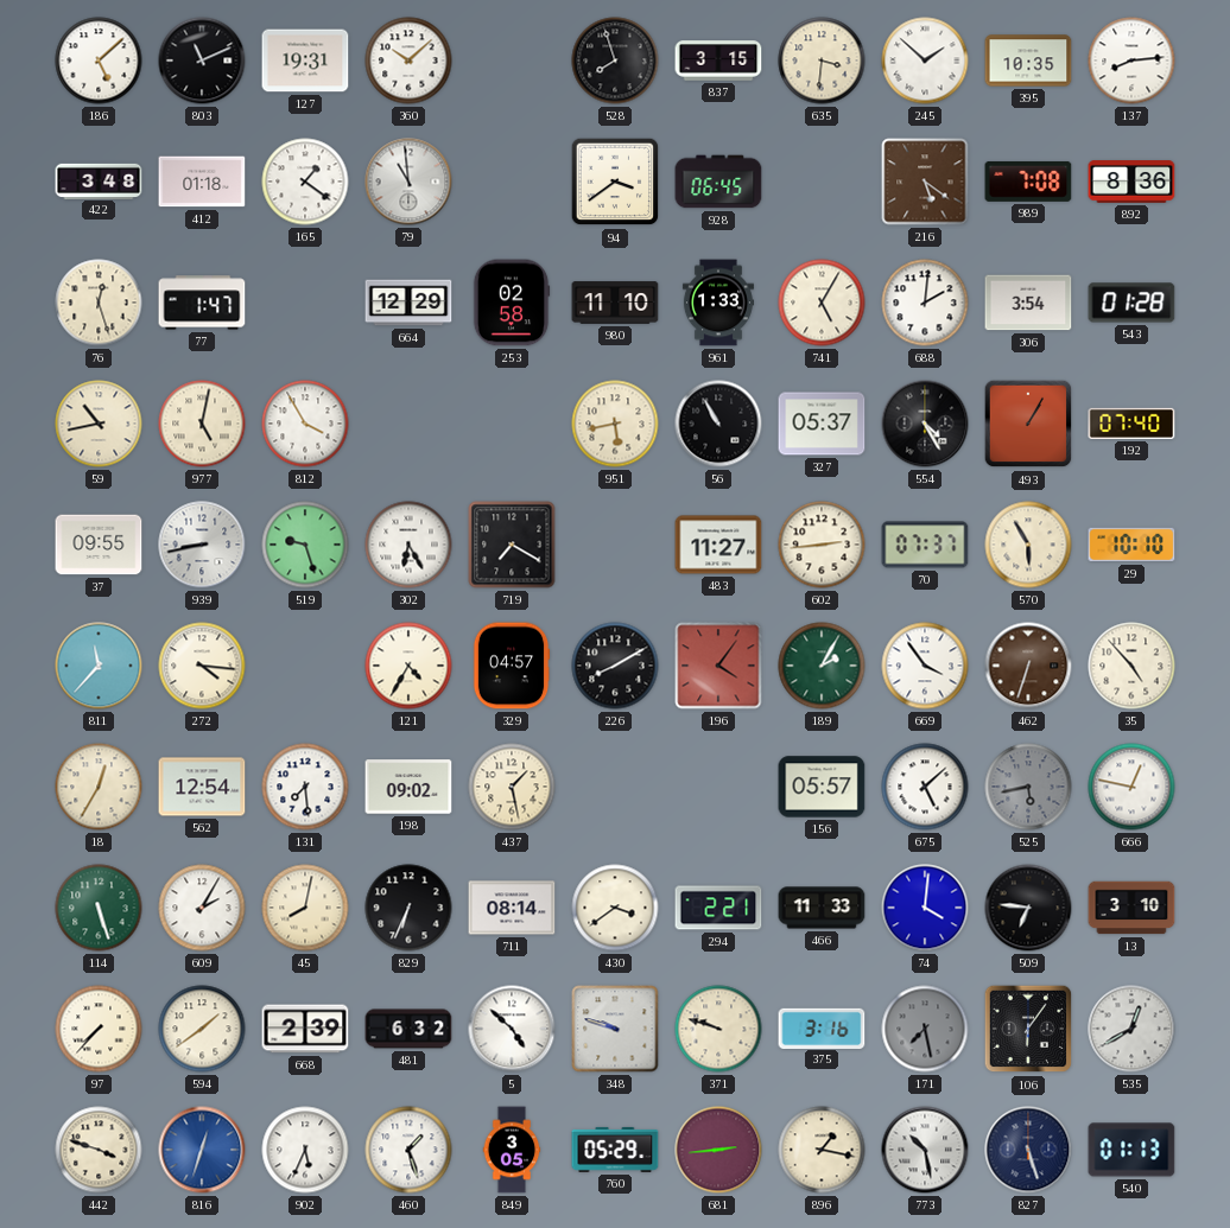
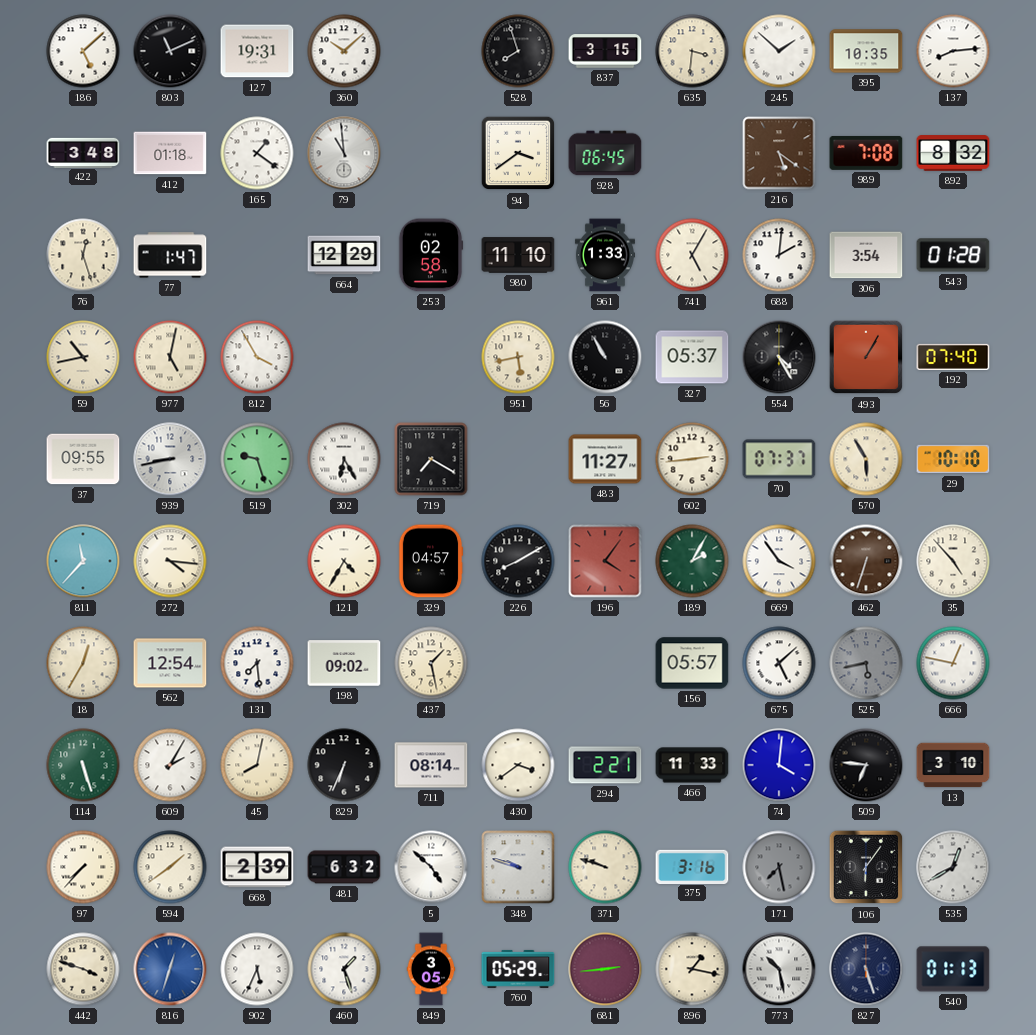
892: 8:36 -> 8:32 (953, 153)
